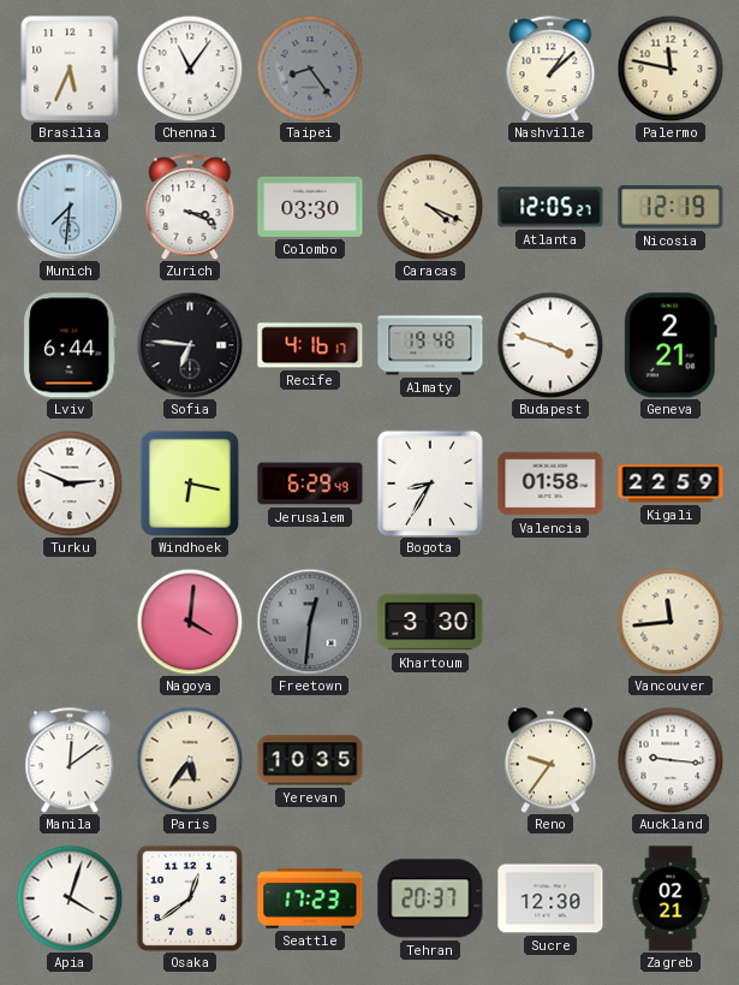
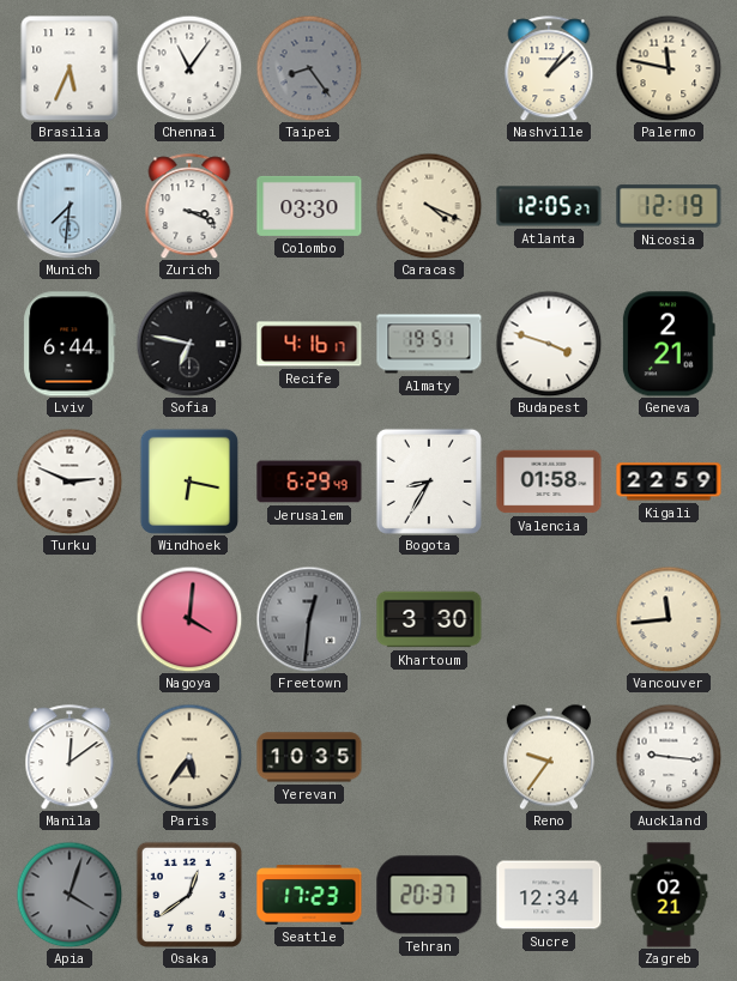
Sofia: 6:46 -> 6:47 (189, 344)
Almaty: 19:48 -> 19:51 (429, 344)
Apia dial: white -> grey (70, 895)
Sucre: 12:30 -> 12:34 (549, 895)
